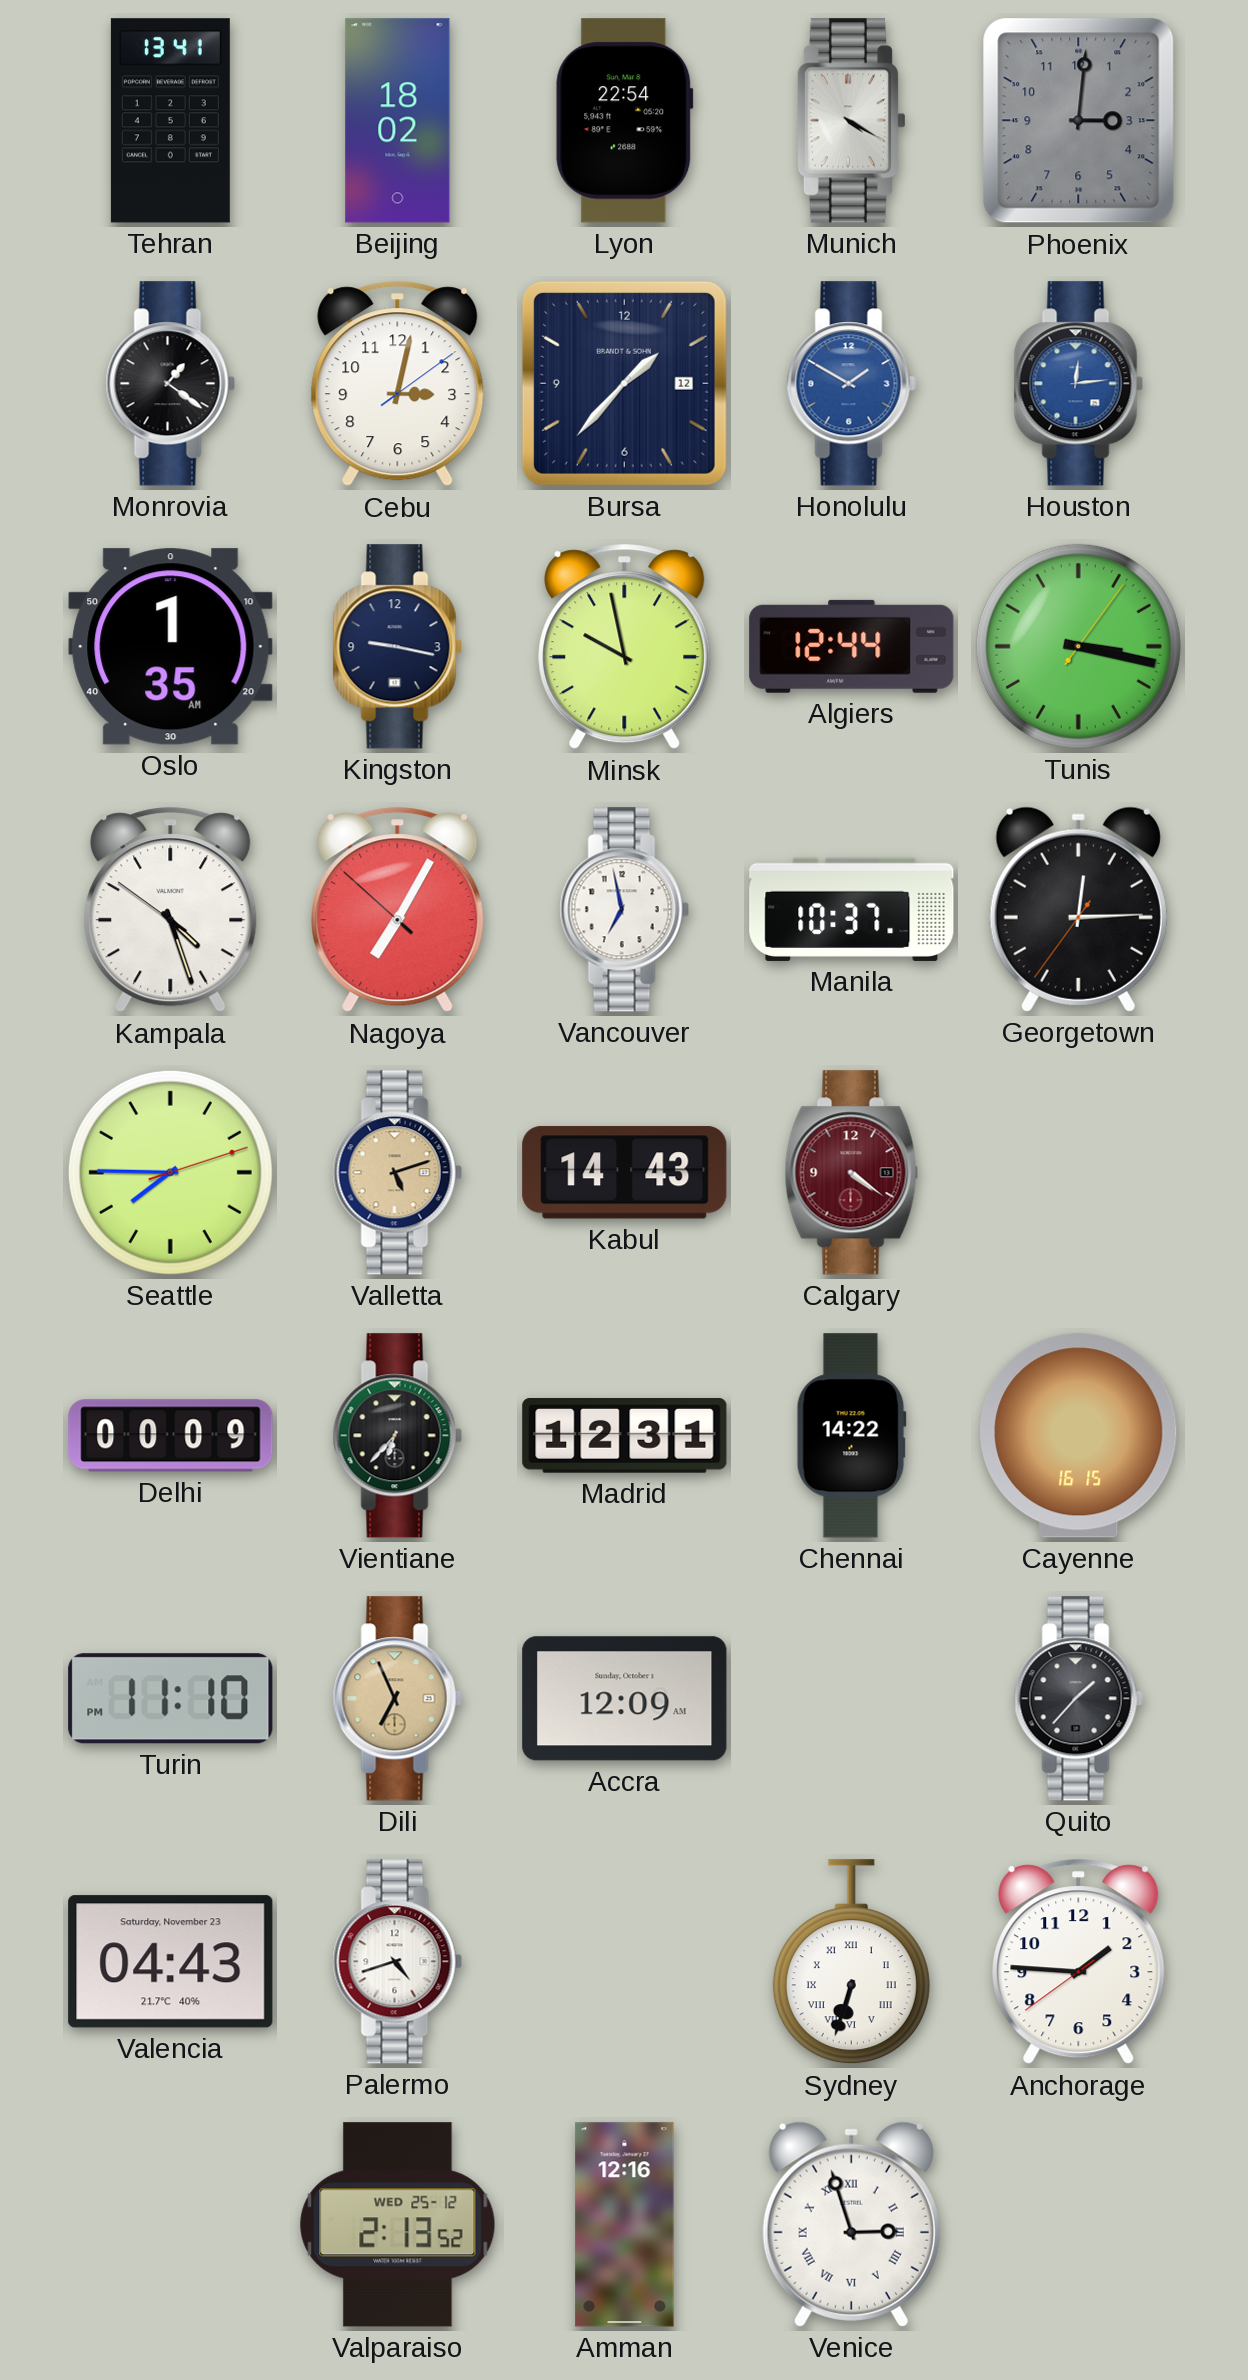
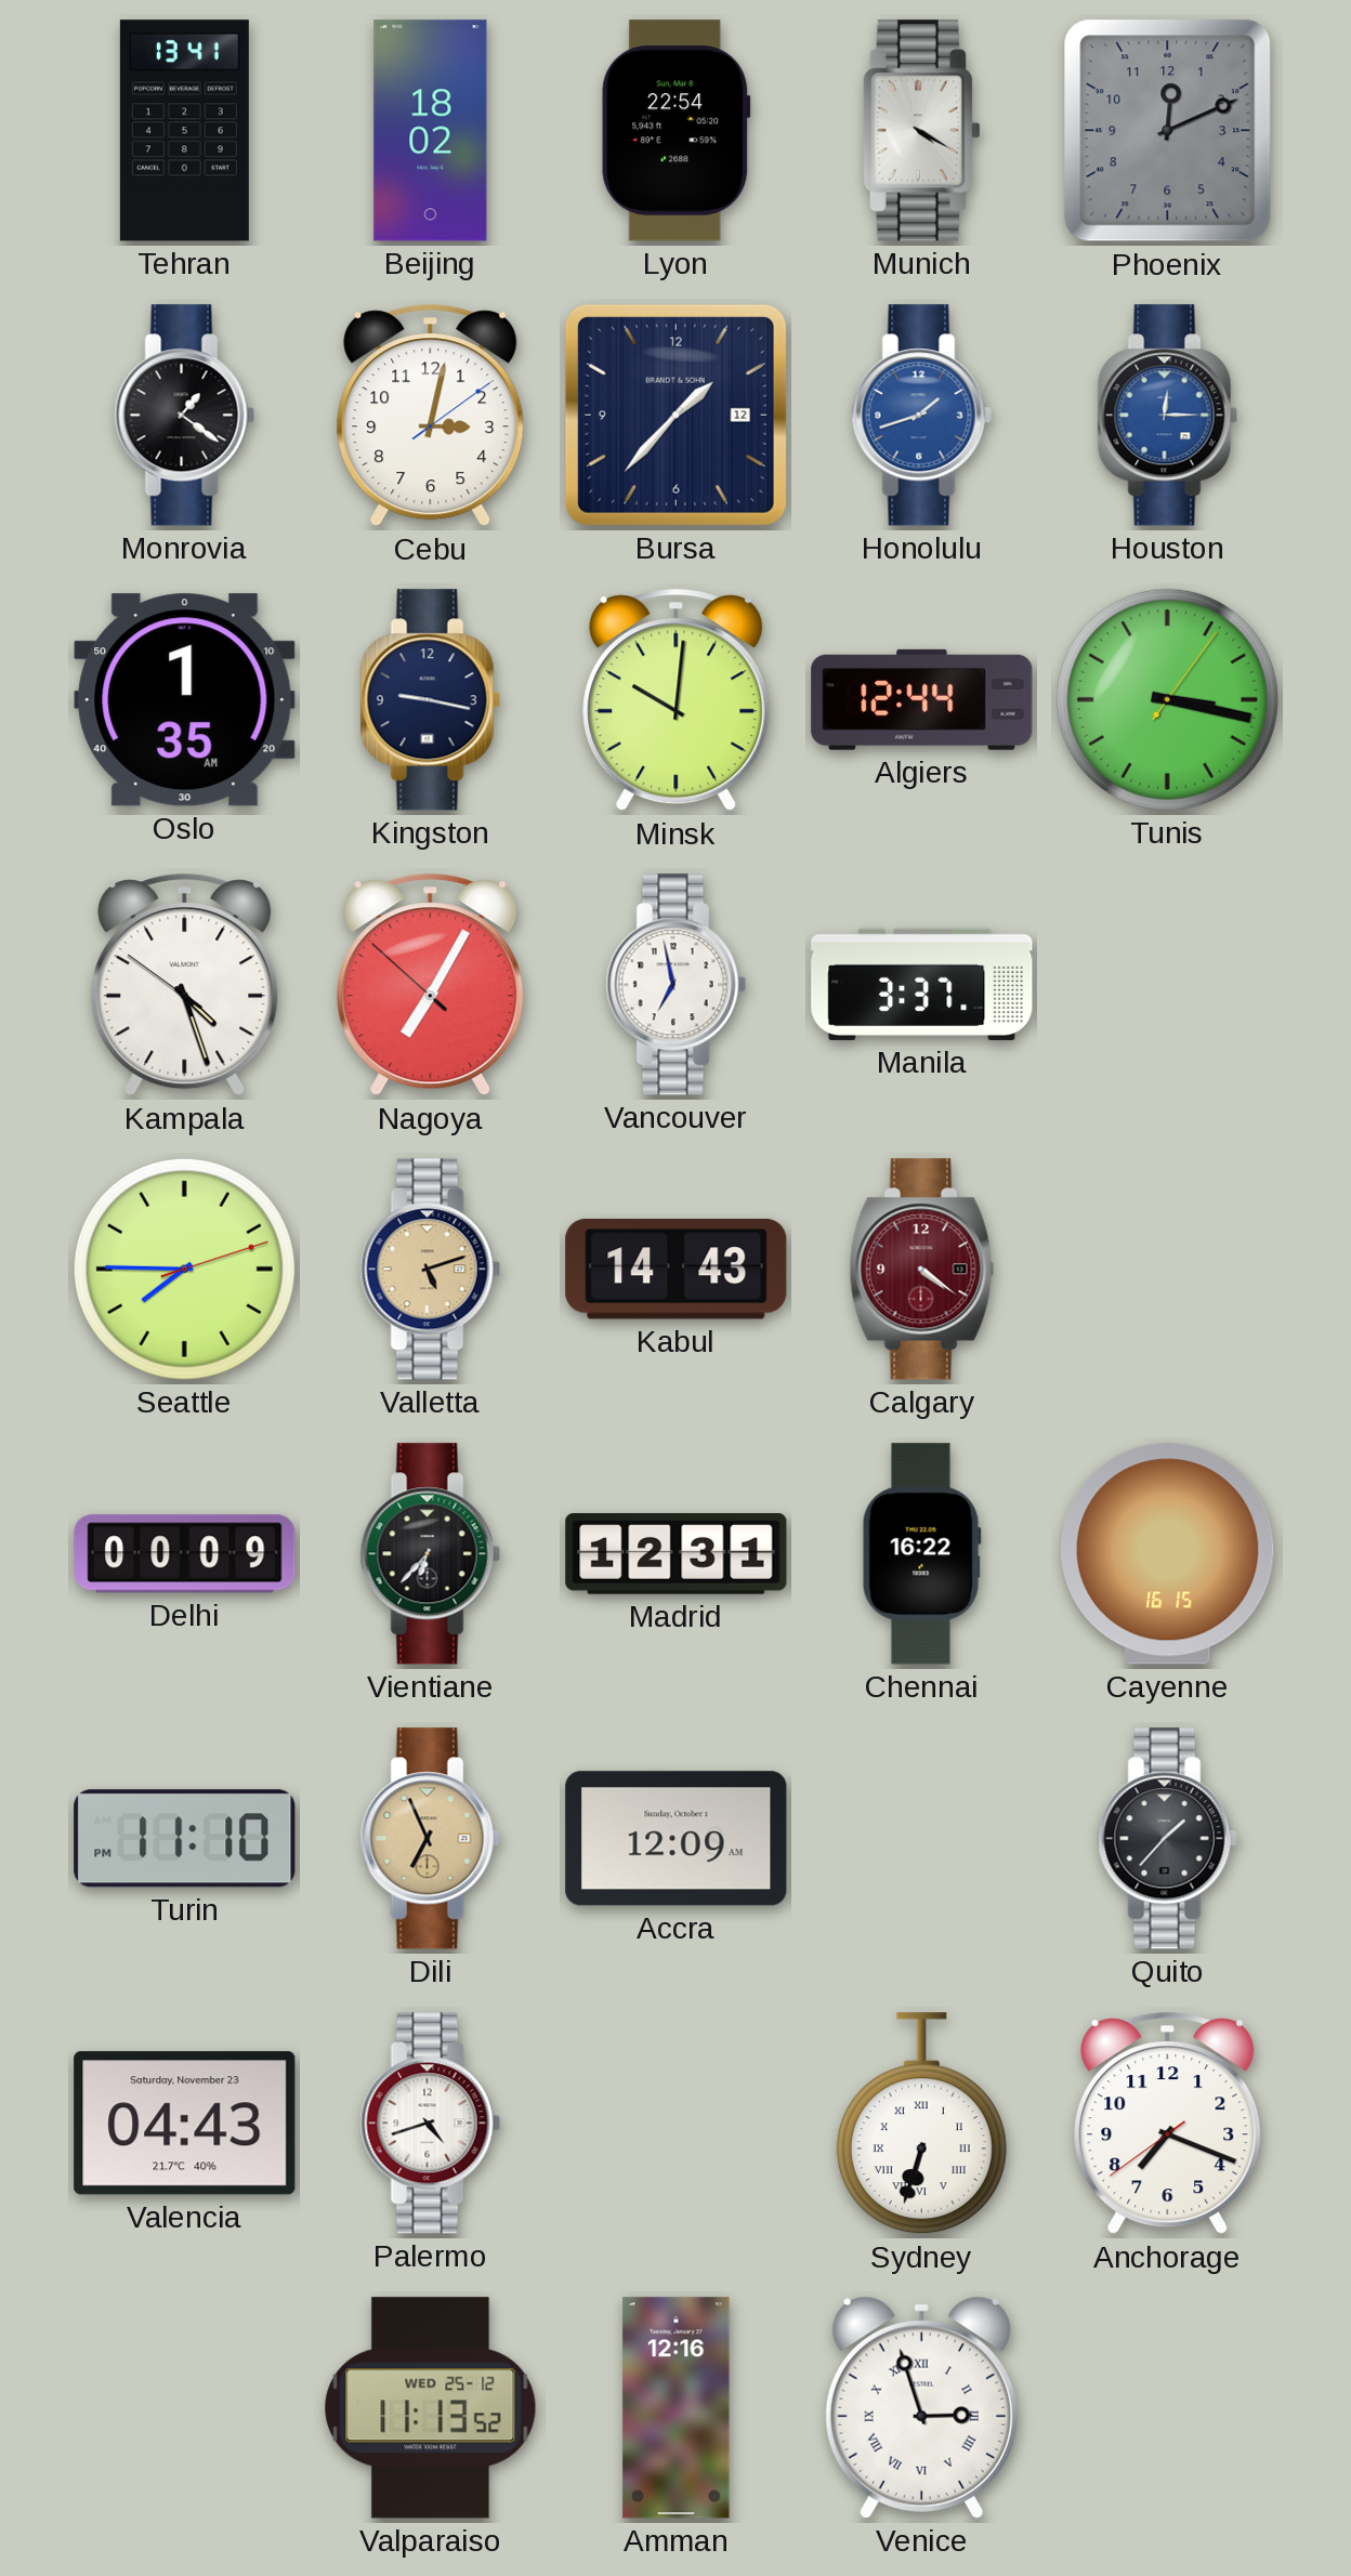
Phoenix: 3:01 -> 12:11 (1168, 131)
Honolulu: 1:50 -> 1:42 (921, 416)
Houston: 12:14 -> 12:15 (1167, 416)
Minsk: 9:58 -> 10:01 (677, 700)
Manila: 10:37 -> 3:37 (922, 984)
Georgetown: 12:14 -> none (1078, 909)
Chennai: 14:22 -> 16:22 (921, 1554)
Anchorage: 1:45 -> 7:18 (1168, 2124)
Valparaiso: 2:13 -> 11:13 (431, 2408)
